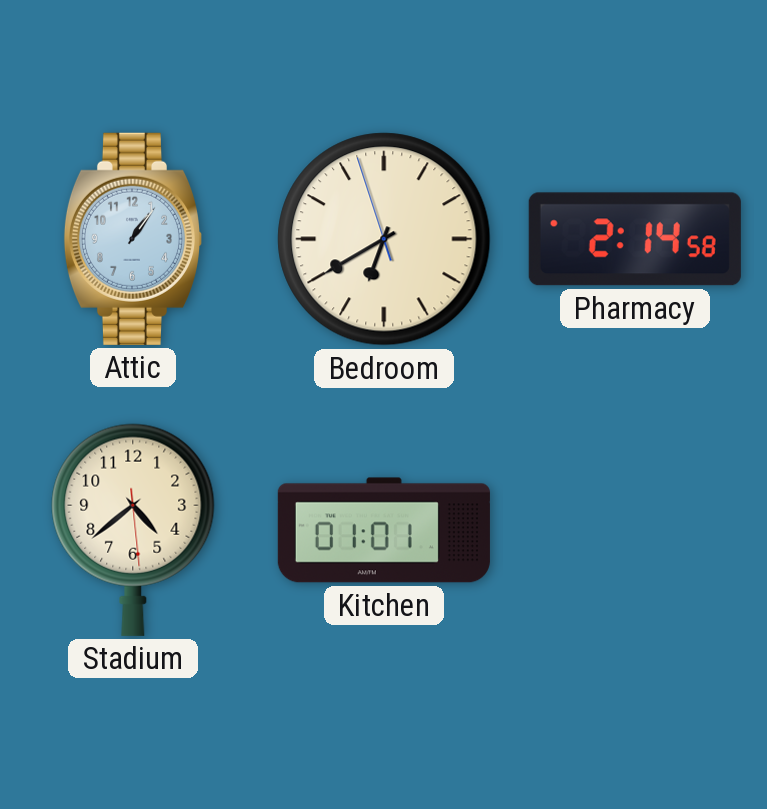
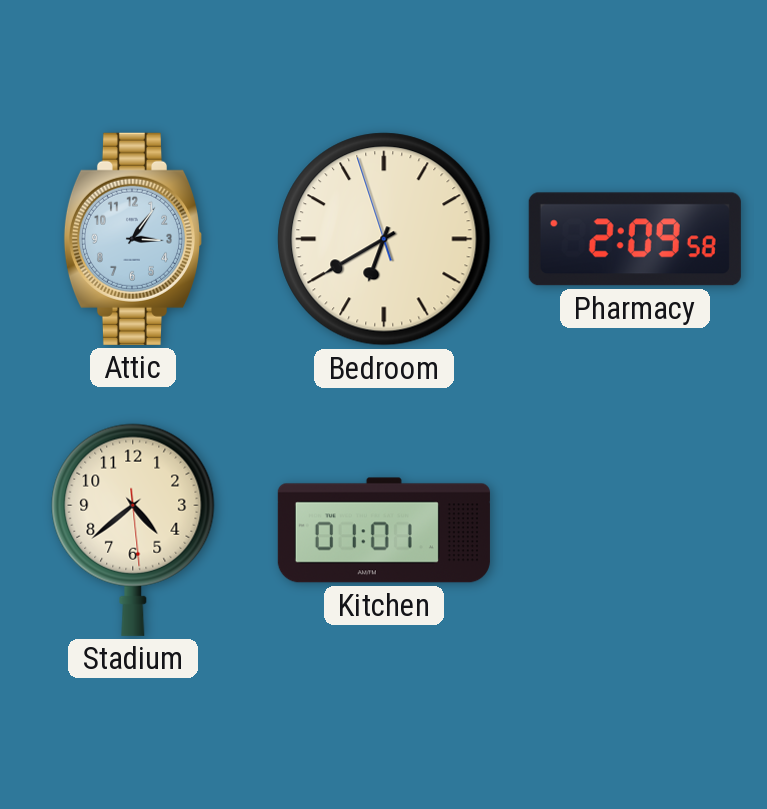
Attic: 1:06 -> 3:06 (132, 239)
Pharmacy: 2:14 -> 2:09 (635, 239)
